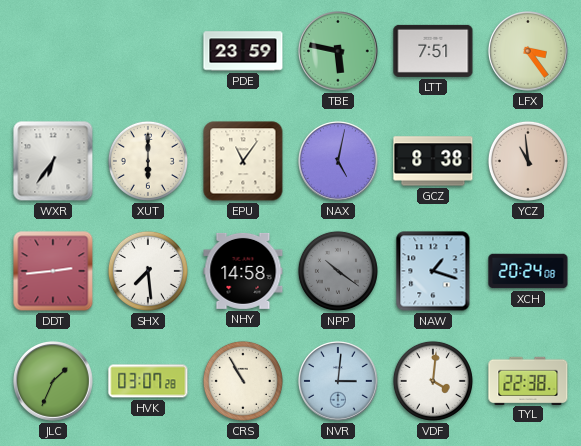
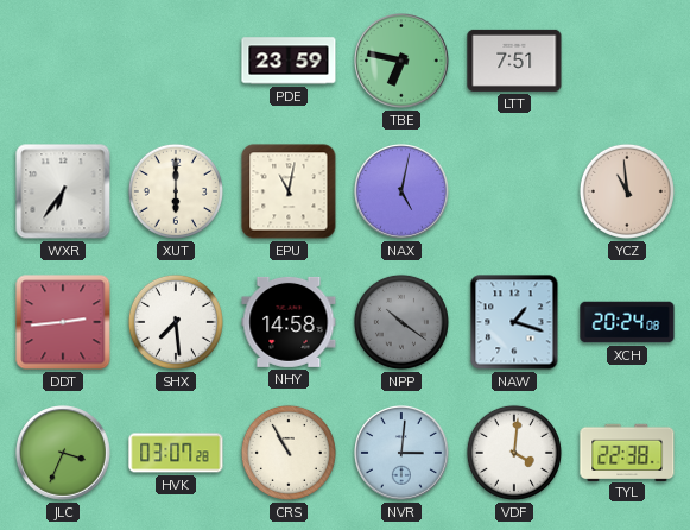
TBE: 5:47 -> 6:47 (403, 62)
LFX: 3:24 -> none (529, 52)
EPU: 11:06 -> 11:02 (289, 191)
GCZ: 8:38 -> none (433, 161)
JLC: 1:34 -> 3:34 (64, 454)
